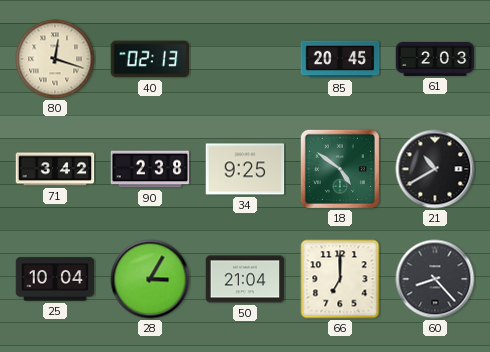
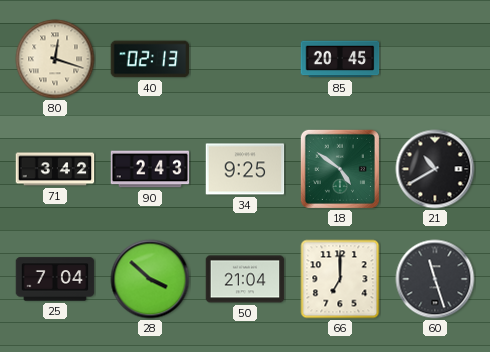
61: 2:03 -> none (435, 59)
90: 2:38 -> 2:43 (150, 169)
25: 10:04 -> 7:04 (55, 279)
28: 3:05 -> 3:52 (150, 279)
60: 8:23 -> 11:27 (435, 279)
